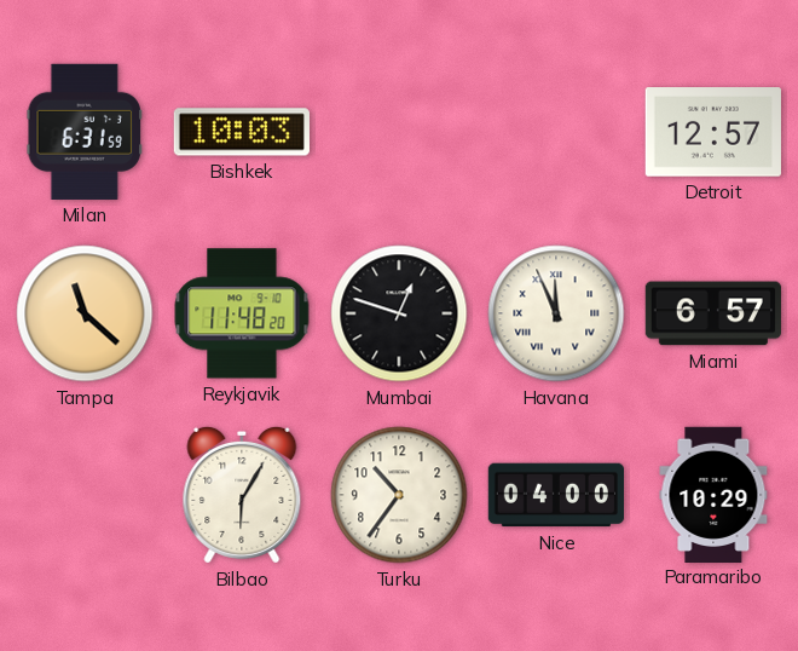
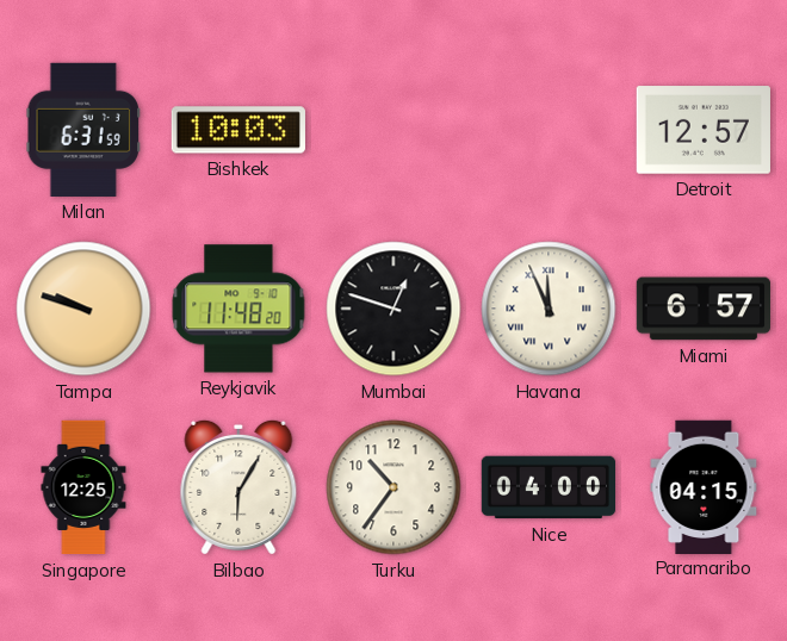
Tampa: 11:22 -> 9:48 (83, 309)
Singapore: none -> 12:25 (83, 487)
Paramaribo: 10:29 -> 04:15 (704, 486)
